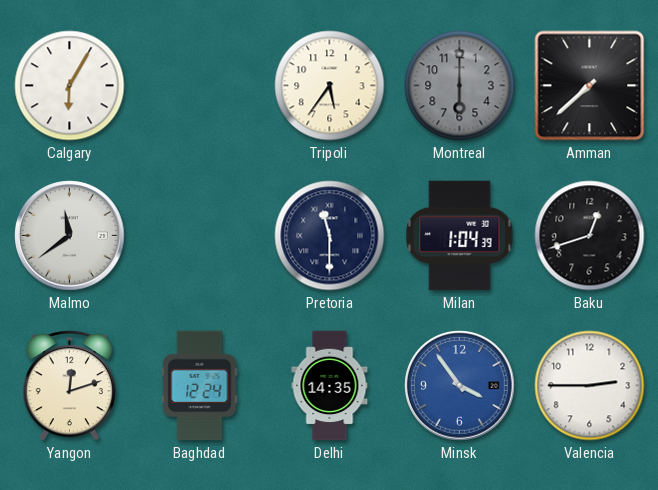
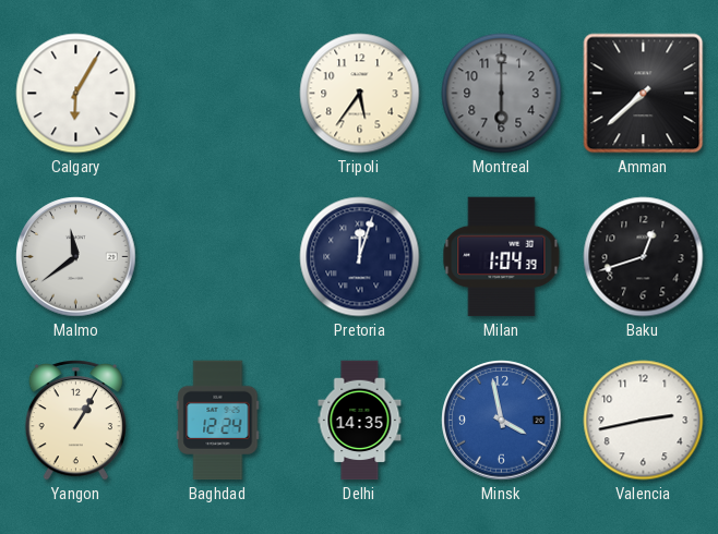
Pretoria: 11:30 -> 12:03 (360, 257)
Yangon: 12:12 -> 1:05 (75, 421)
Minsk: 3:54 -> 3:58 (502, 421)
Valencia: 2:45 -> 2:43 (644, 421)
